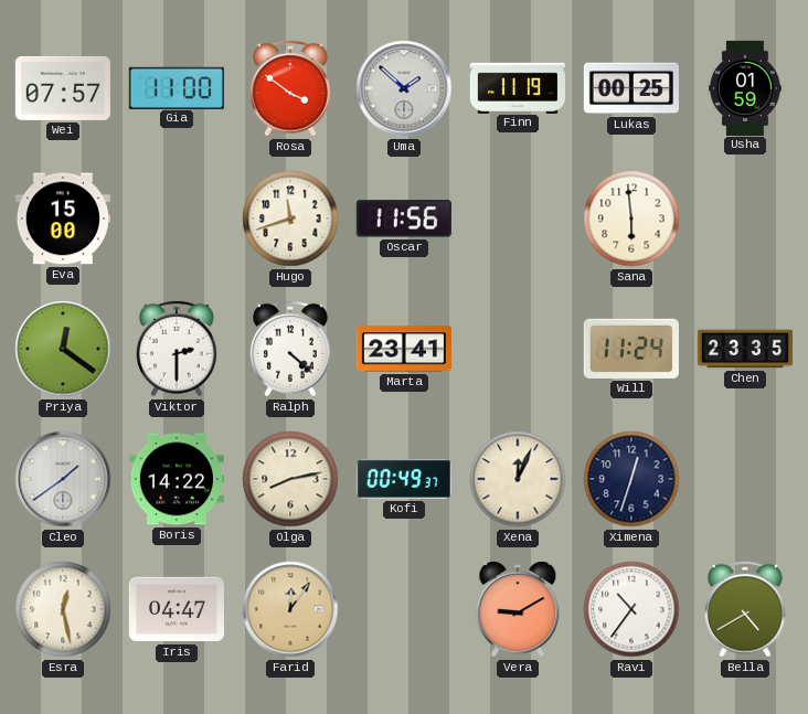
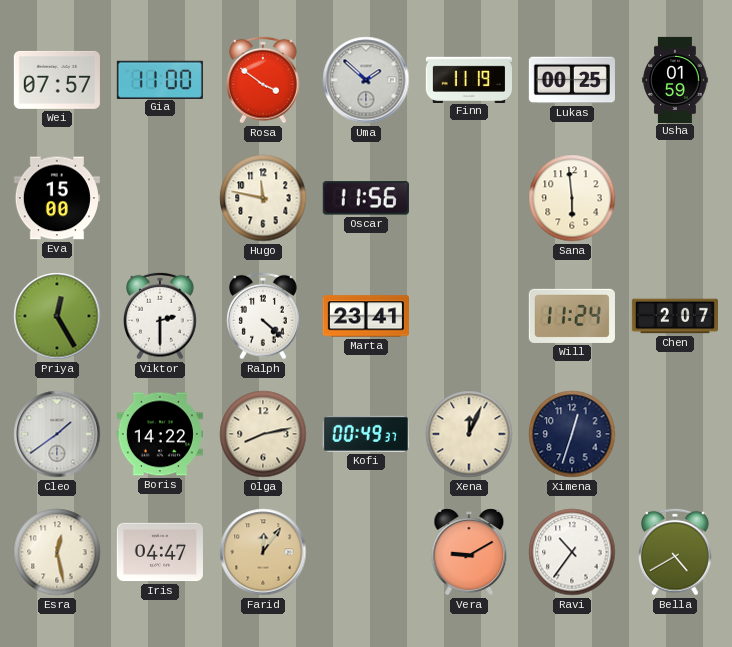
Hugo: 11:42 -> 11:47 (263, 198)
Priya: 12:21 -> 12:25 (57, 316)
Chen: 23:35 -> 2:07 (674, 316)
